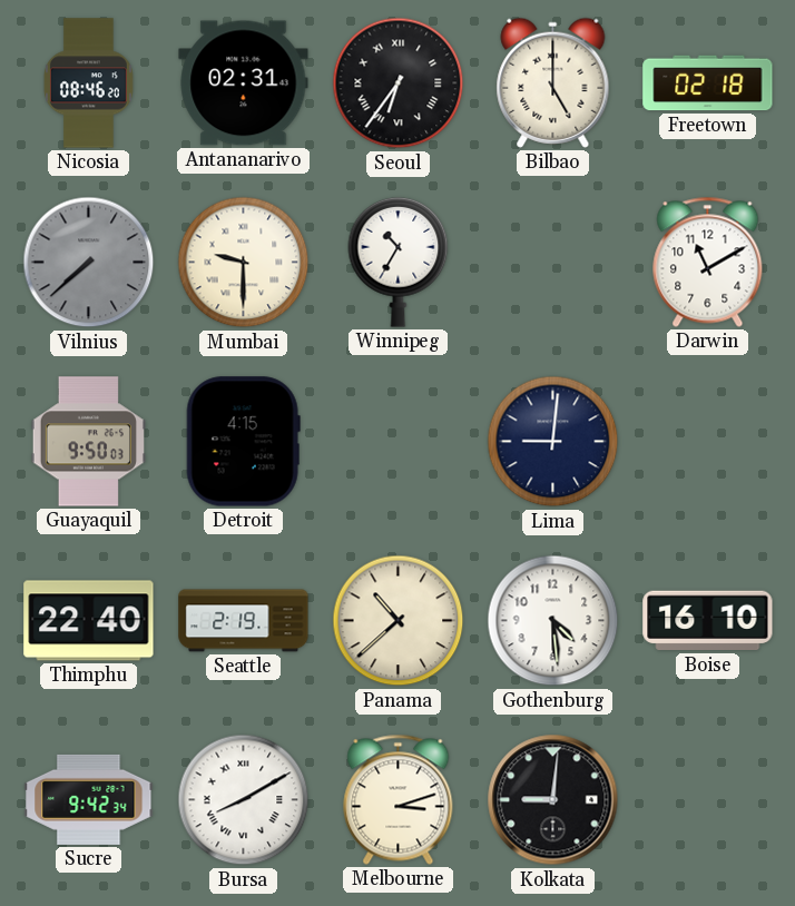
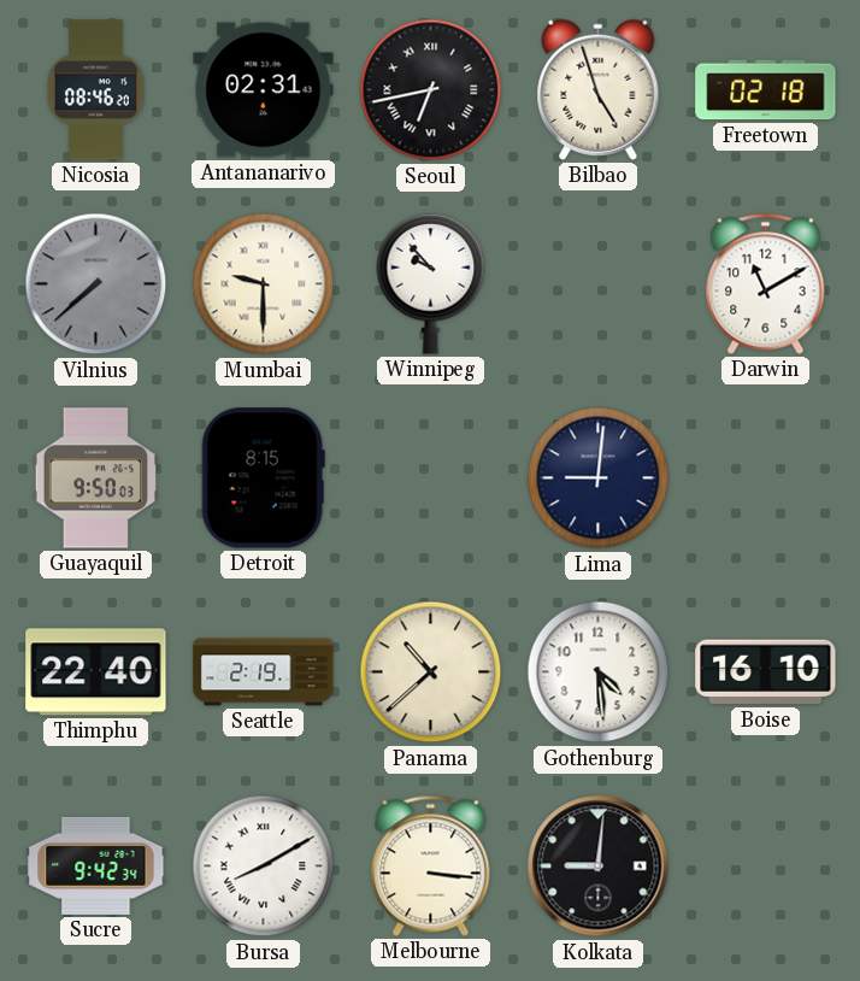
Seoul: 6:36 -> 6:43 (431, 90)
Bilbao: 5:00 -> 4:57 (599, 89)
Winnipeg: 10:35 -> 9:53 (431, 283)
Detroit: 4:15 -> 8:15 (263, 478)
Melbourne: 3:12 -> 3:16 (431, 865)
